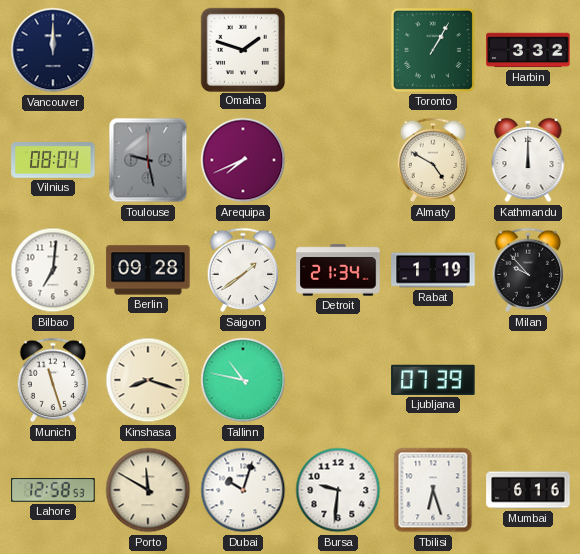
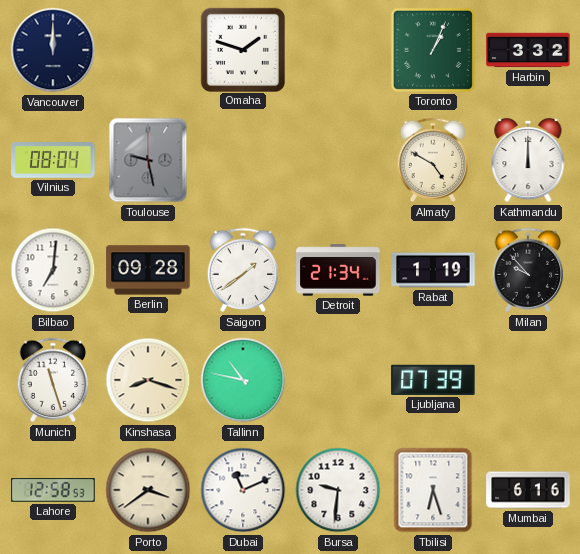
Toronto: 1:05 -> 1:04 (433, 50)
Arequipa: 7:41 -> none (243, 160)
Porto: 11:50 -> 3:39 (148, 490)
Dubai: 10:03 -> 11:11 (243, 490)
